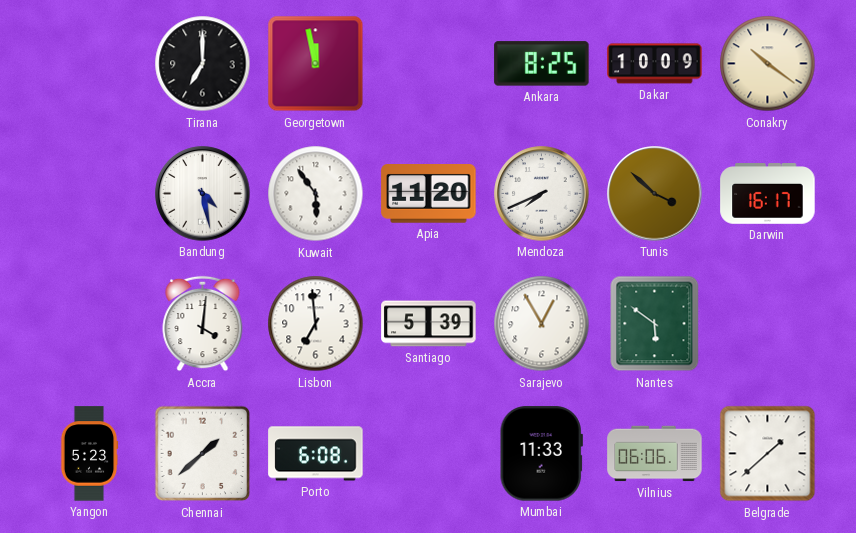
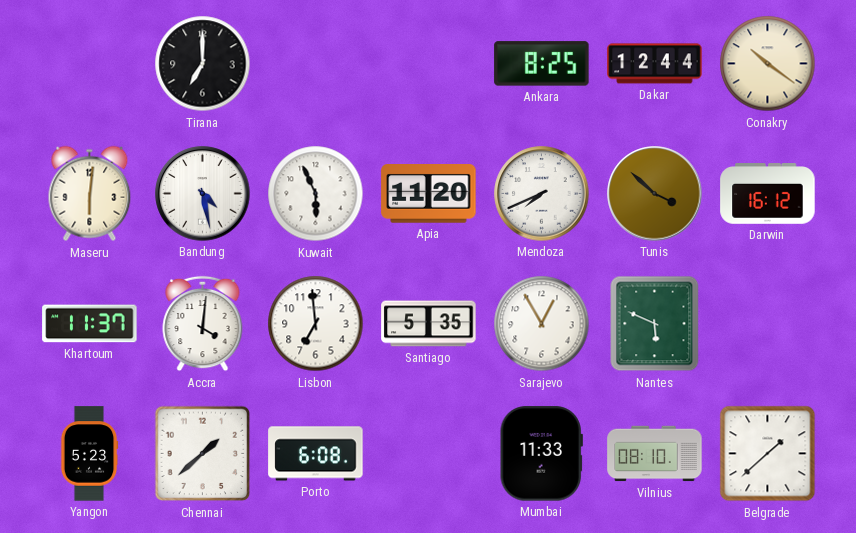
Georgetown: 11:58 -> none (316, 64)
Dakar: 10:09 -> 12:44 (655, 64)
Maseru: none -> 6:01 (90, 194)
Kuwait: 5:54 -> 5:56 (316, 194)
Darwin: 16:17 -> 16:12 (768, 194)
Khartoum: none -> 11:37 (90, 324)
Santiago: 5:39 -> 5:35 (429, 324)
Nantes: 5:51 -> 5:49 (655, 324)
Vilnius: 06:06 -> 08:10 (655, 454)
